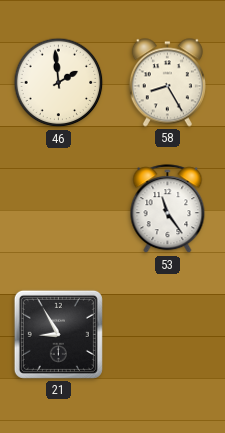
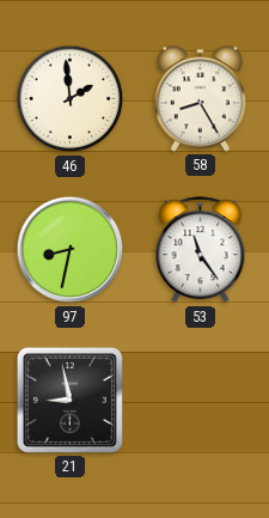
97: none -> 8:32 (71, 250)
21: 8:55 -> 8:58 (69, 400)
